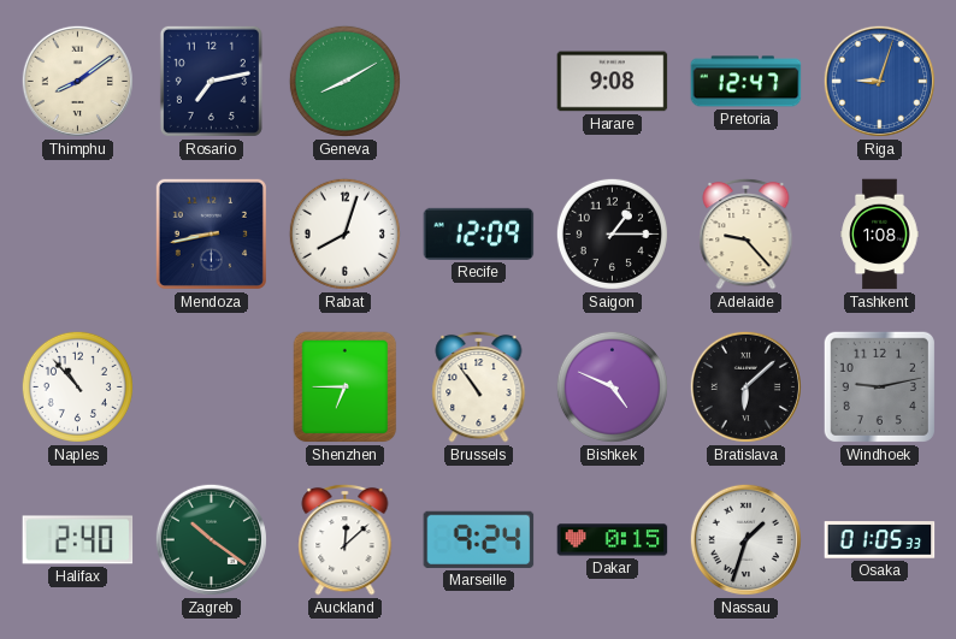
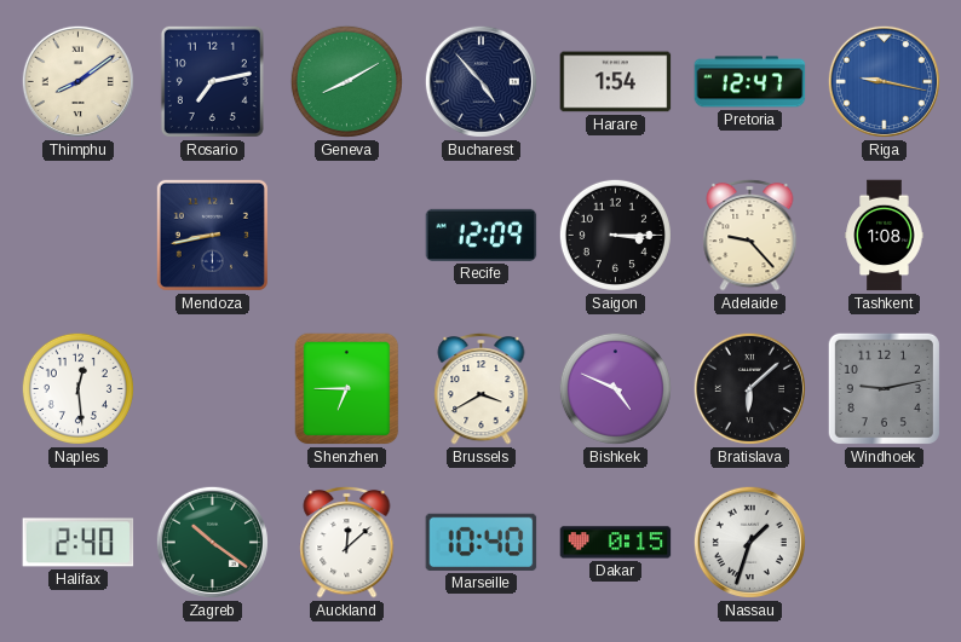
Bucharest: none -> 4:53 (480, 81)
Harare: 9:08 -> 1:54 (616, 82)
Riga: 9:03 -> 9:17 (884, 81)
Rabat: 8:03 -> none (344, 233)
Saigon: 1:15 -> 3:15 (615, 235)
Naples: 10:53 -> 12:29 (77, 388)
Brussels: 10:54 -> 3:40 (482, 388)
Marseille: 9:24 -> 10:40 (482, 542)
Osaka: 01:05 -> none (880, 540)
